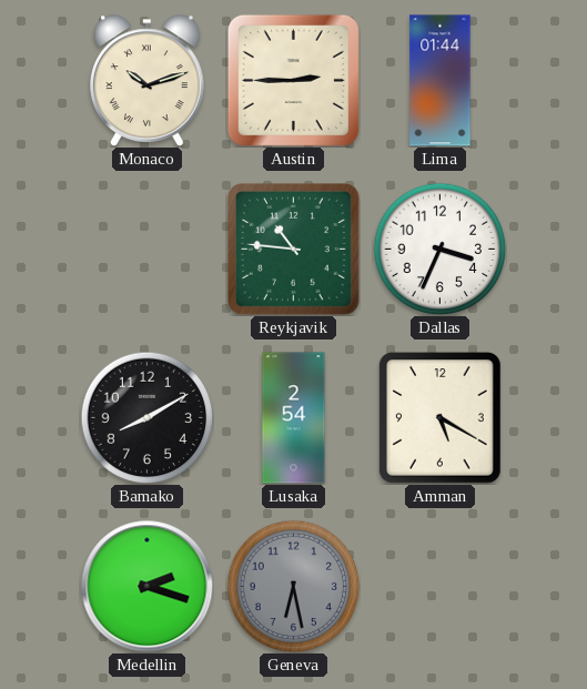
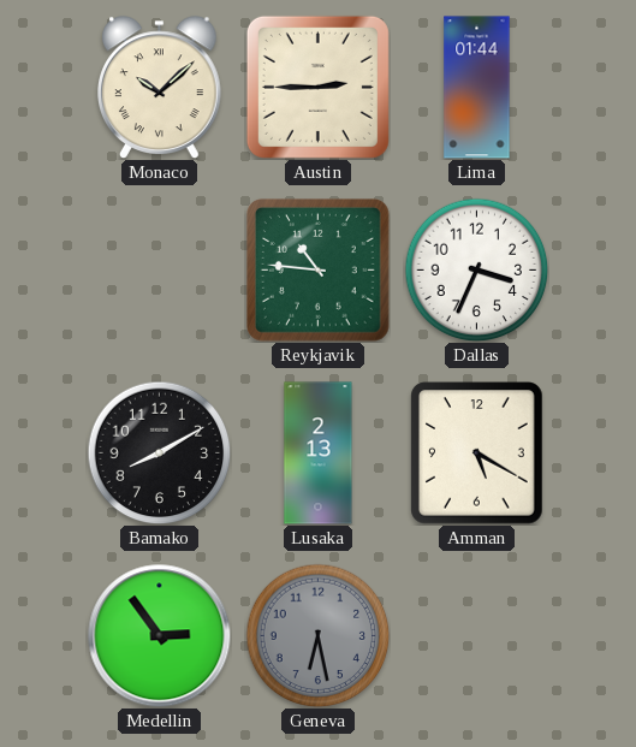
Monaco: 10:12 -> 10:08 (160, 88)
Lusaka: 2:54 -> 2:13 (319, 453)
Medellin: 2:18 -> 2:54 (160, 636)
